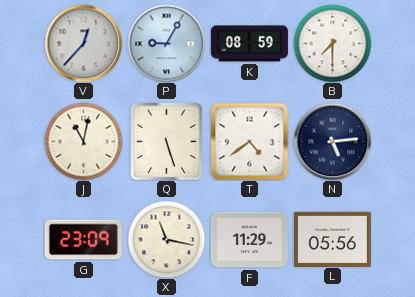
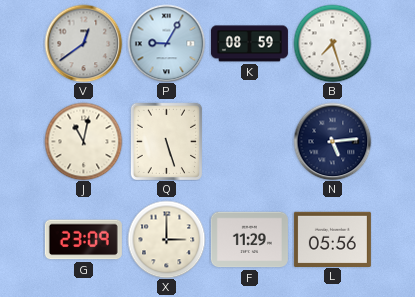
V: 12:37 -> 12:39 (83, 43)
B: 7:30 -> 7:27 (332, 43)
T: 4:39 -> none (249, 141)
X: 11:17 -> 3:00 (166, 239)
